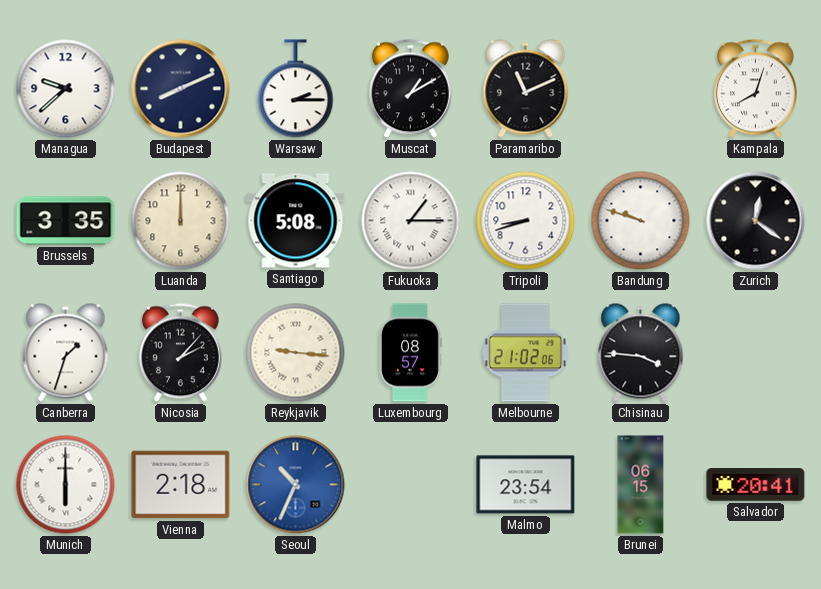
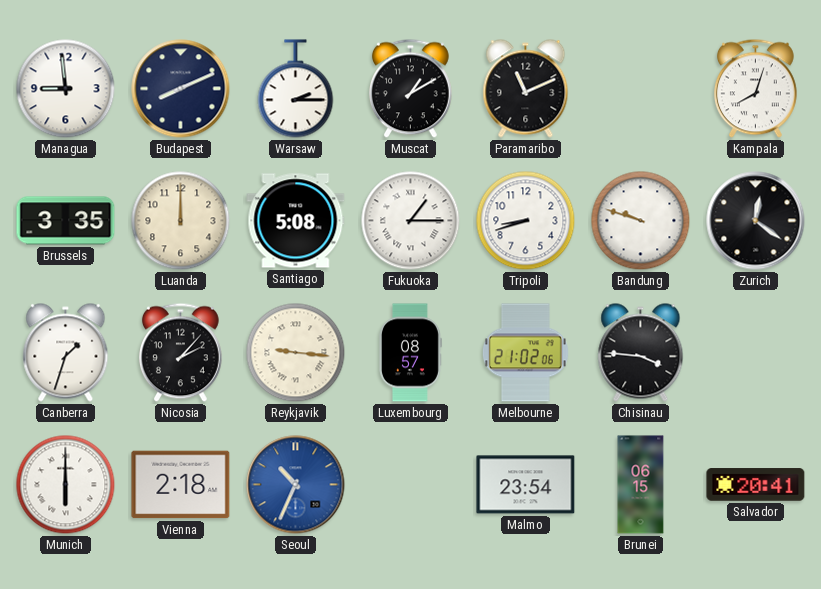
Managua: 9:38 -> 8:59 (66, 89)
